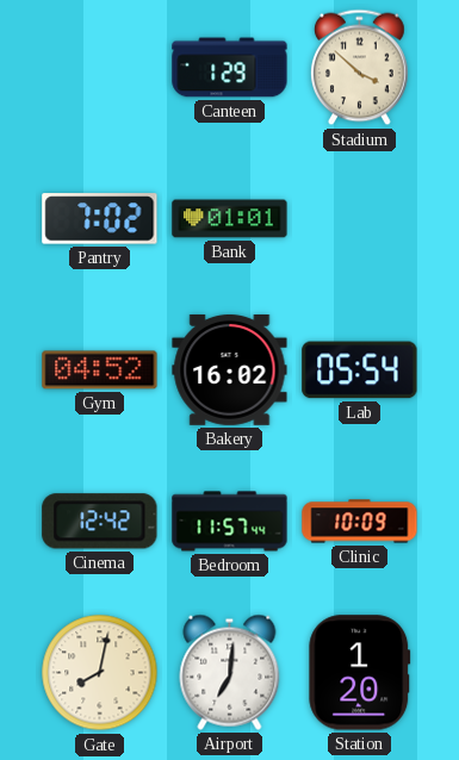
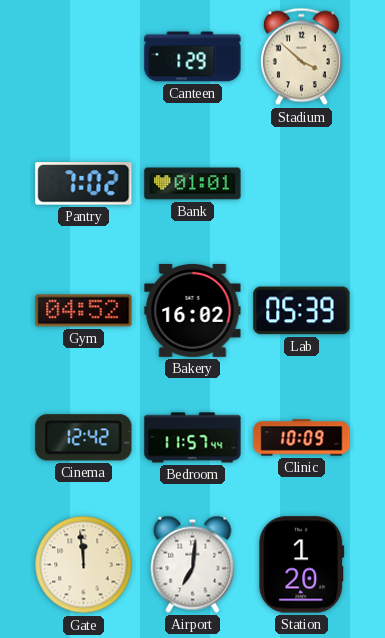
Lab: 05:54 -> 05:39 (302, 311)
Gate: 8:02 -> 11:59 (84, 565)
